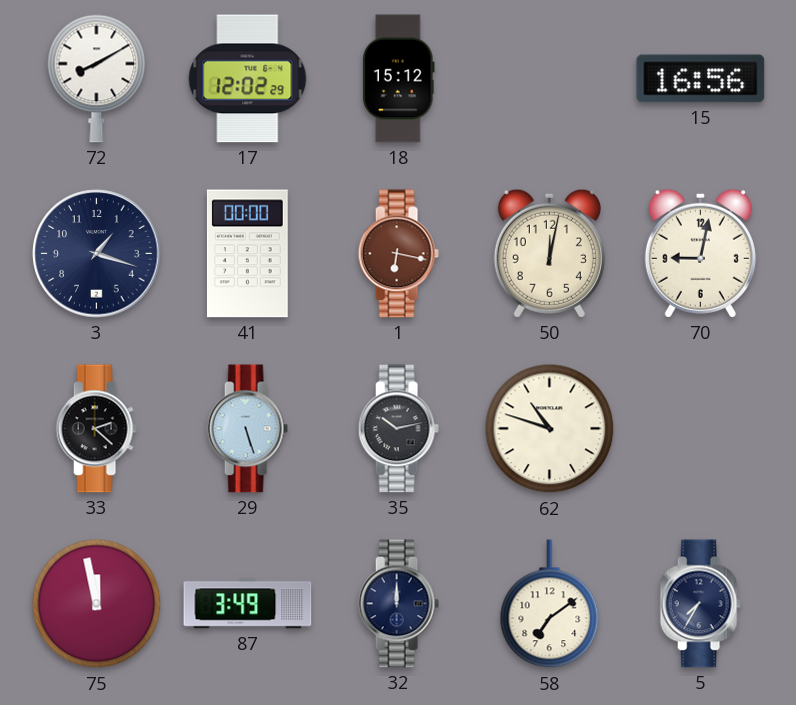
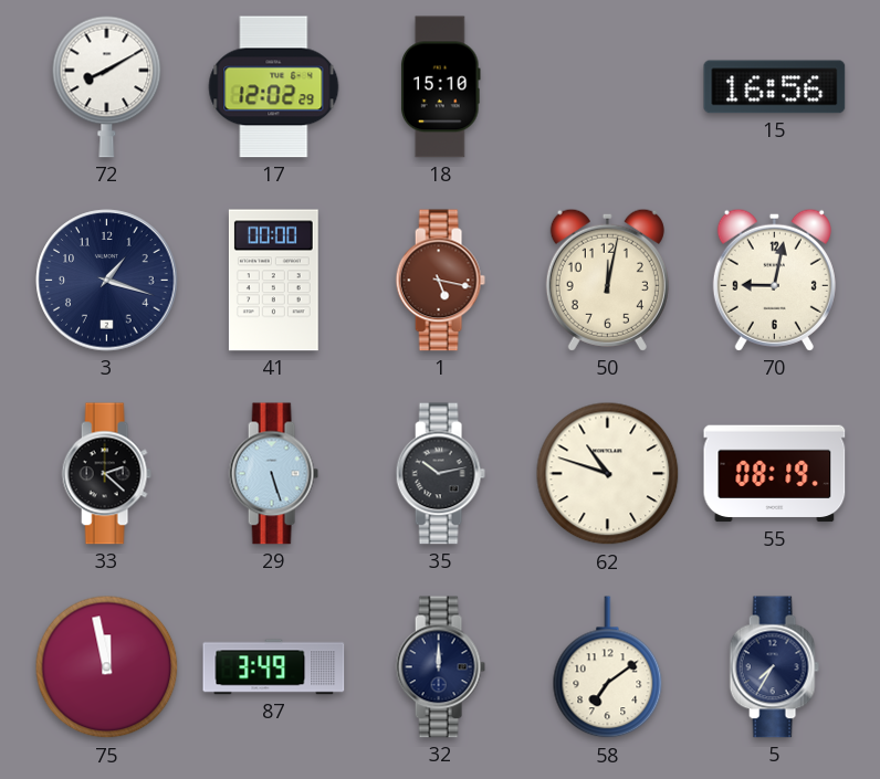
18: 15:12 -> 15:10 (440, 87)
1: 6:17 -> 5:17 (440, 281)
55: none -> 08:19 (775, 474)
